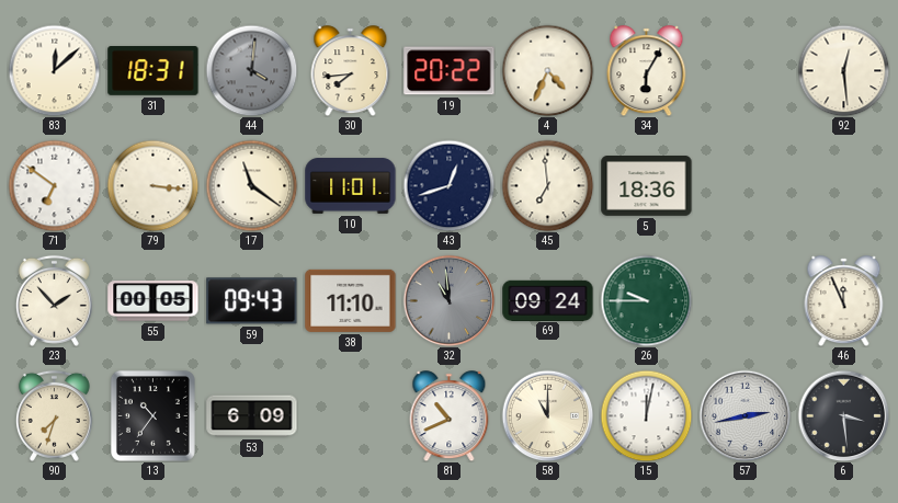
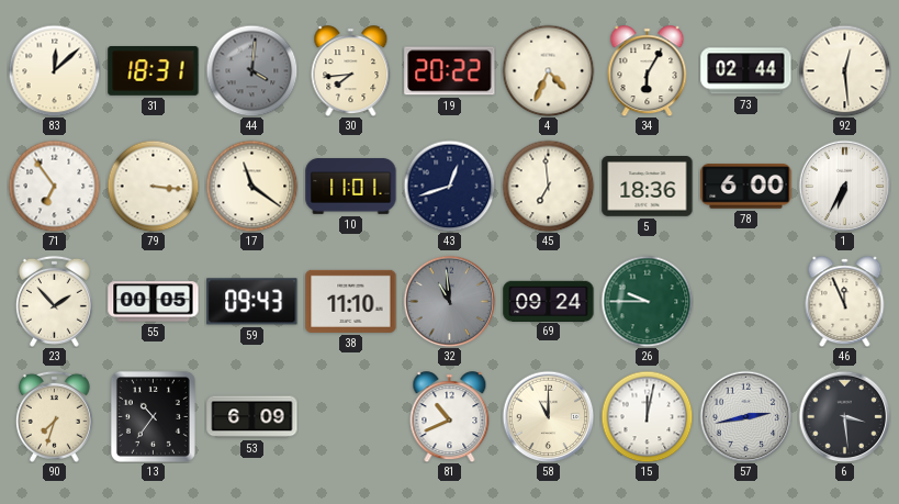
73: none -> 02:44 (746, 71)
71: 6:51 -> 6:54 (54, 186)
78: none -> 6:00 (746, 187)
1: none -> 6:35 (844, 186)
